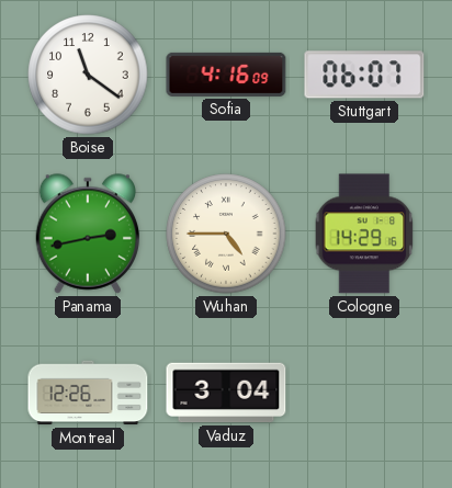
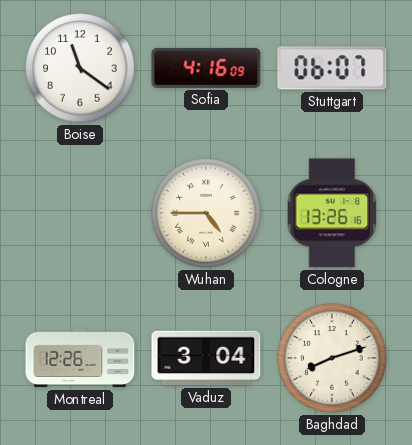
Panama: 2:43 -> none (88, 234)
Cologne: 14:29 -> 13:26 (332, 213)
Baghdad: none -> 8:12 (332, 358)
